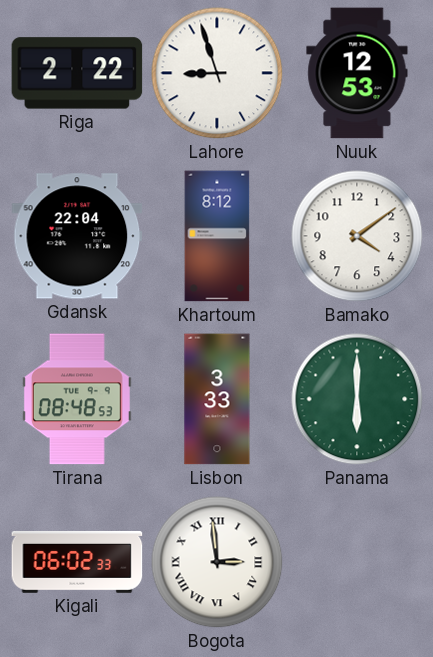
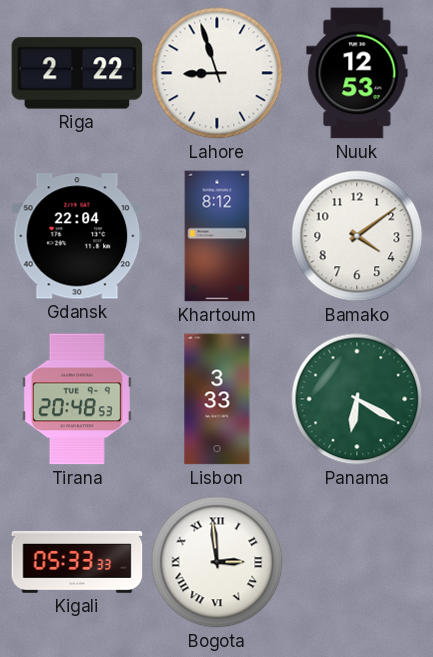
Tirana: 08:48 -> 20:48 (77, 399)
Panama: 6:00 -> 6:20 (357, 399)
Kigali: 06:02 -> 05:33 (77, 562)
